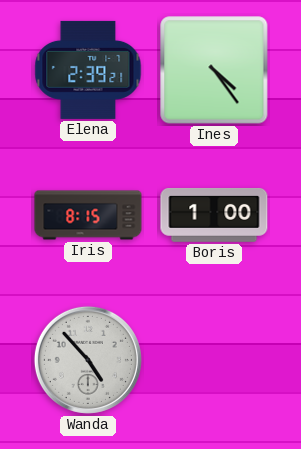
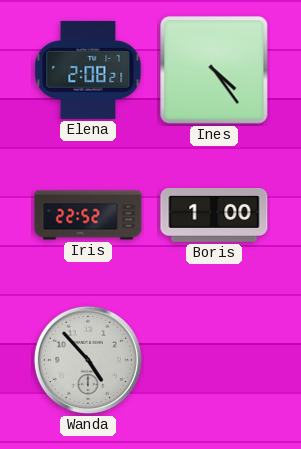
Elena: 2:39 -> 2:08 (88, 70)
Iris: 8:15 -> 22:52 (88, 215)
